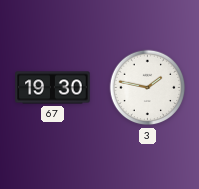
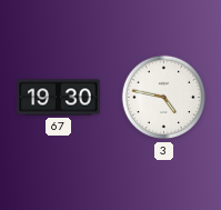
3: 1:47 -> 4:47 (164, 98)
